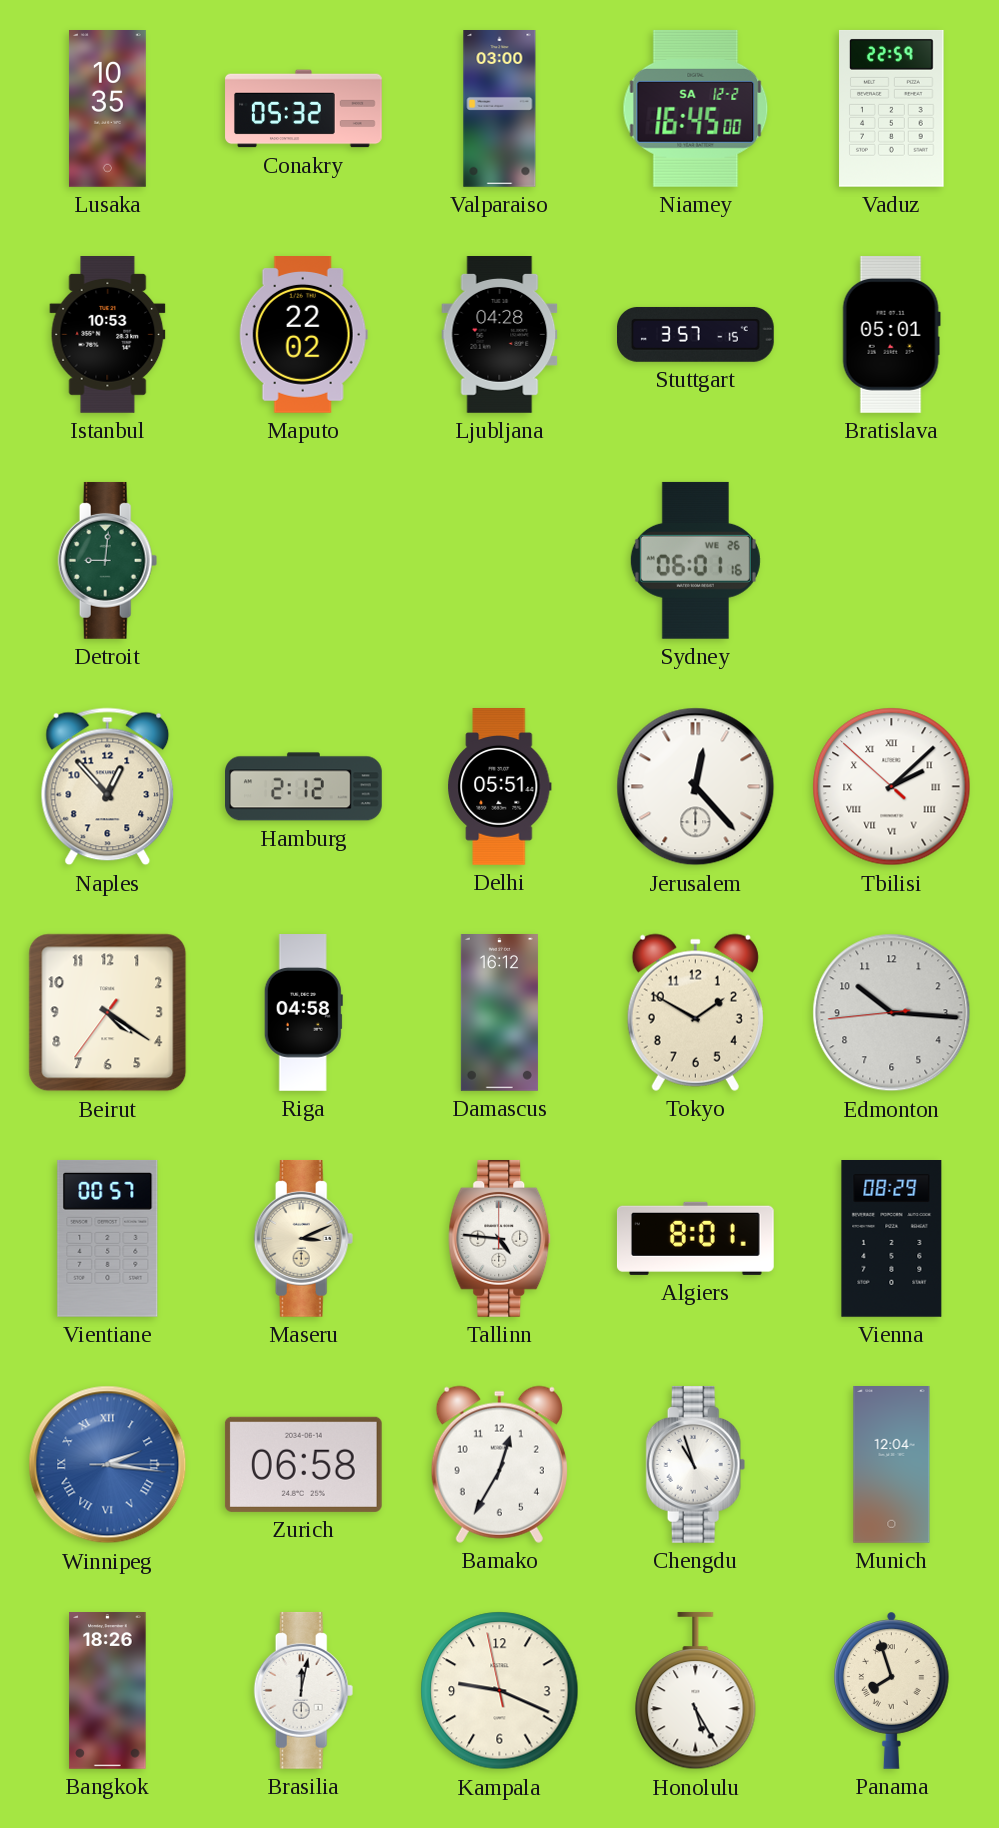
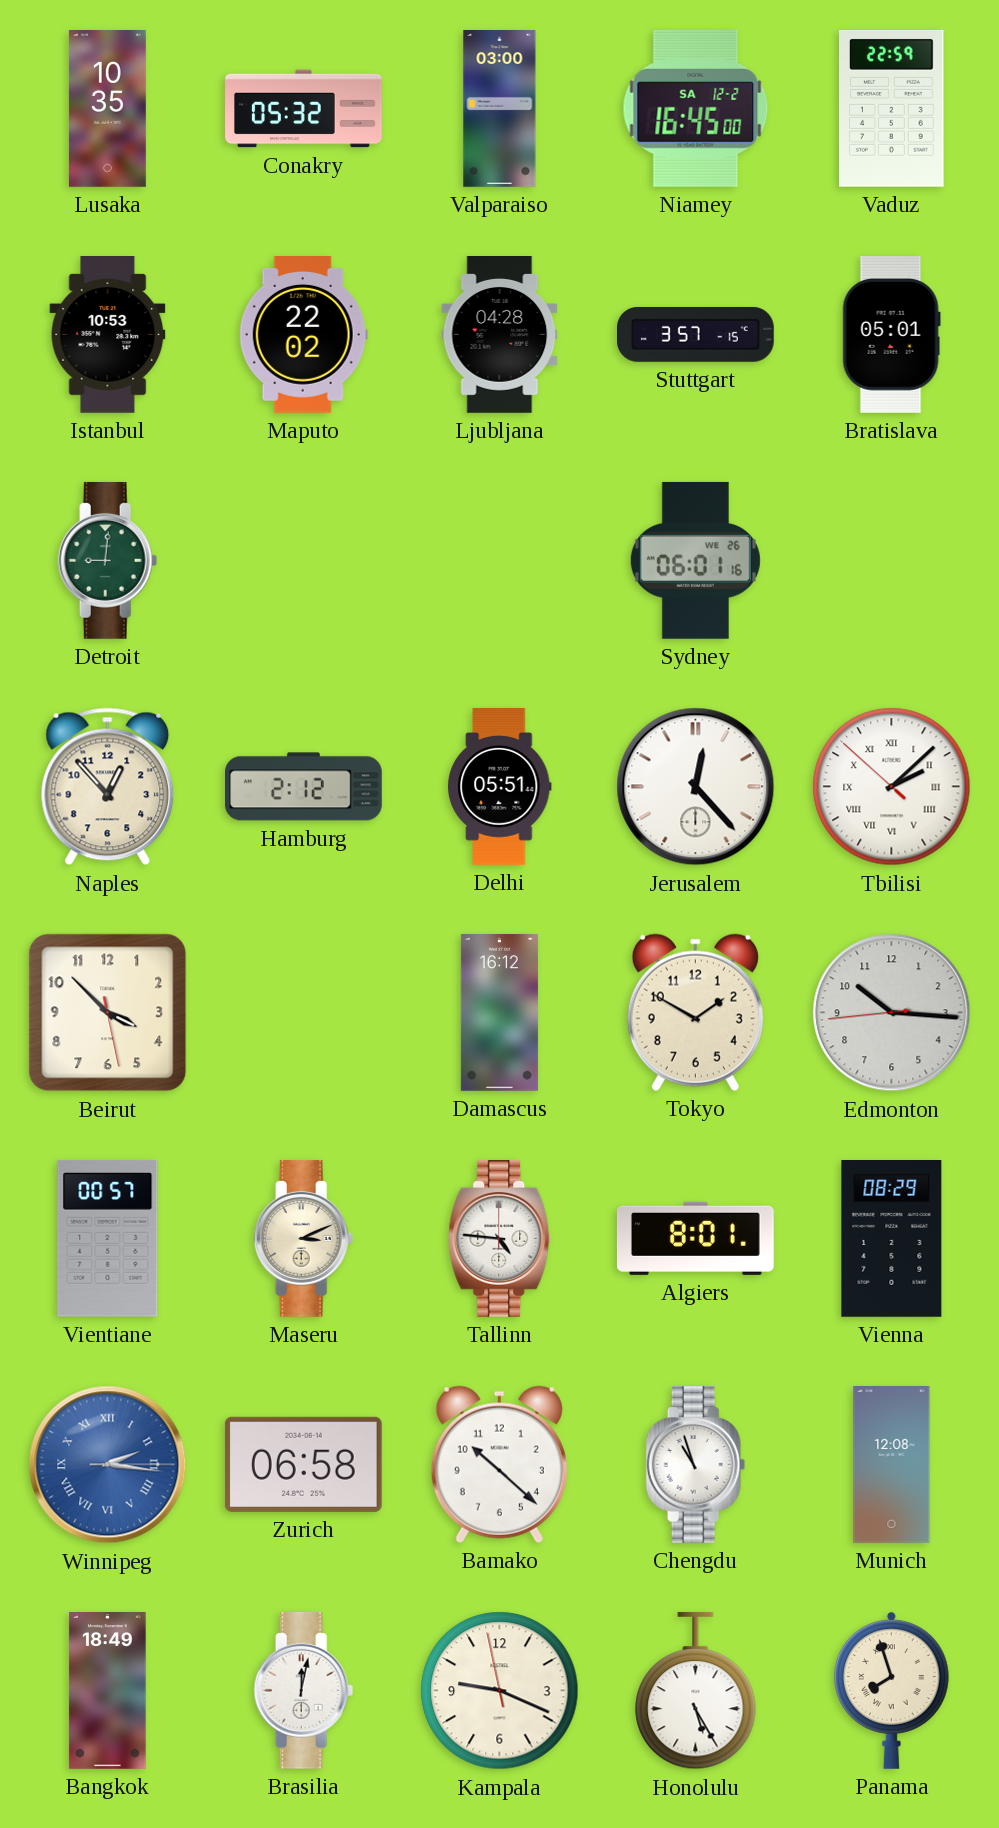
Beirut: 4:20 -> 3:52 (108, 1013)
Riga: 04:58 -> none (303, 1013)
Bamako: 12:35 -> 10:22 (499, 1464)
Munich: 12:04 -> 12:08 (892, 1465)
Bangkok: 18:26 -> 18:49 (108, 1691)
